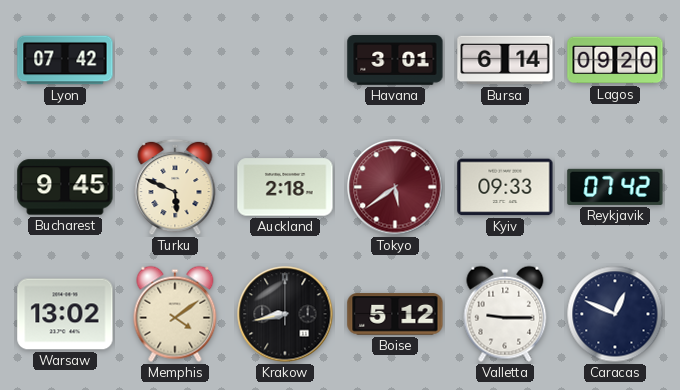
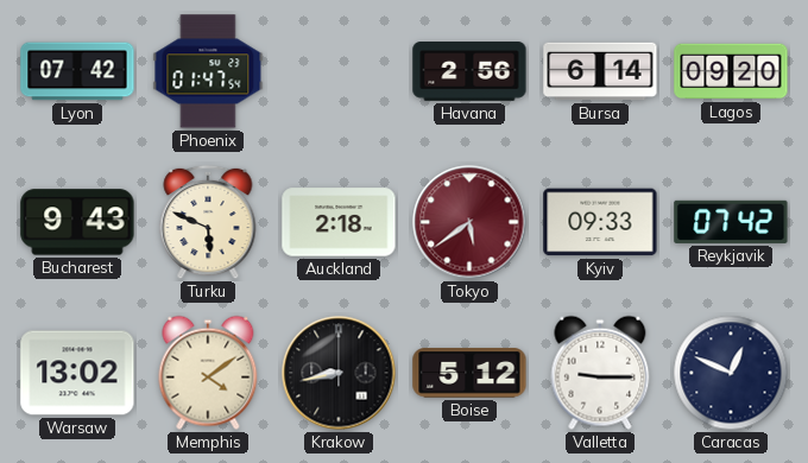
Phoenix: none -> 01:47 (208, 71)
Havana: 3:01 -> 2:56 (469, 71)
Bucharest: 9:45 -> 9:43 (77, 222)
